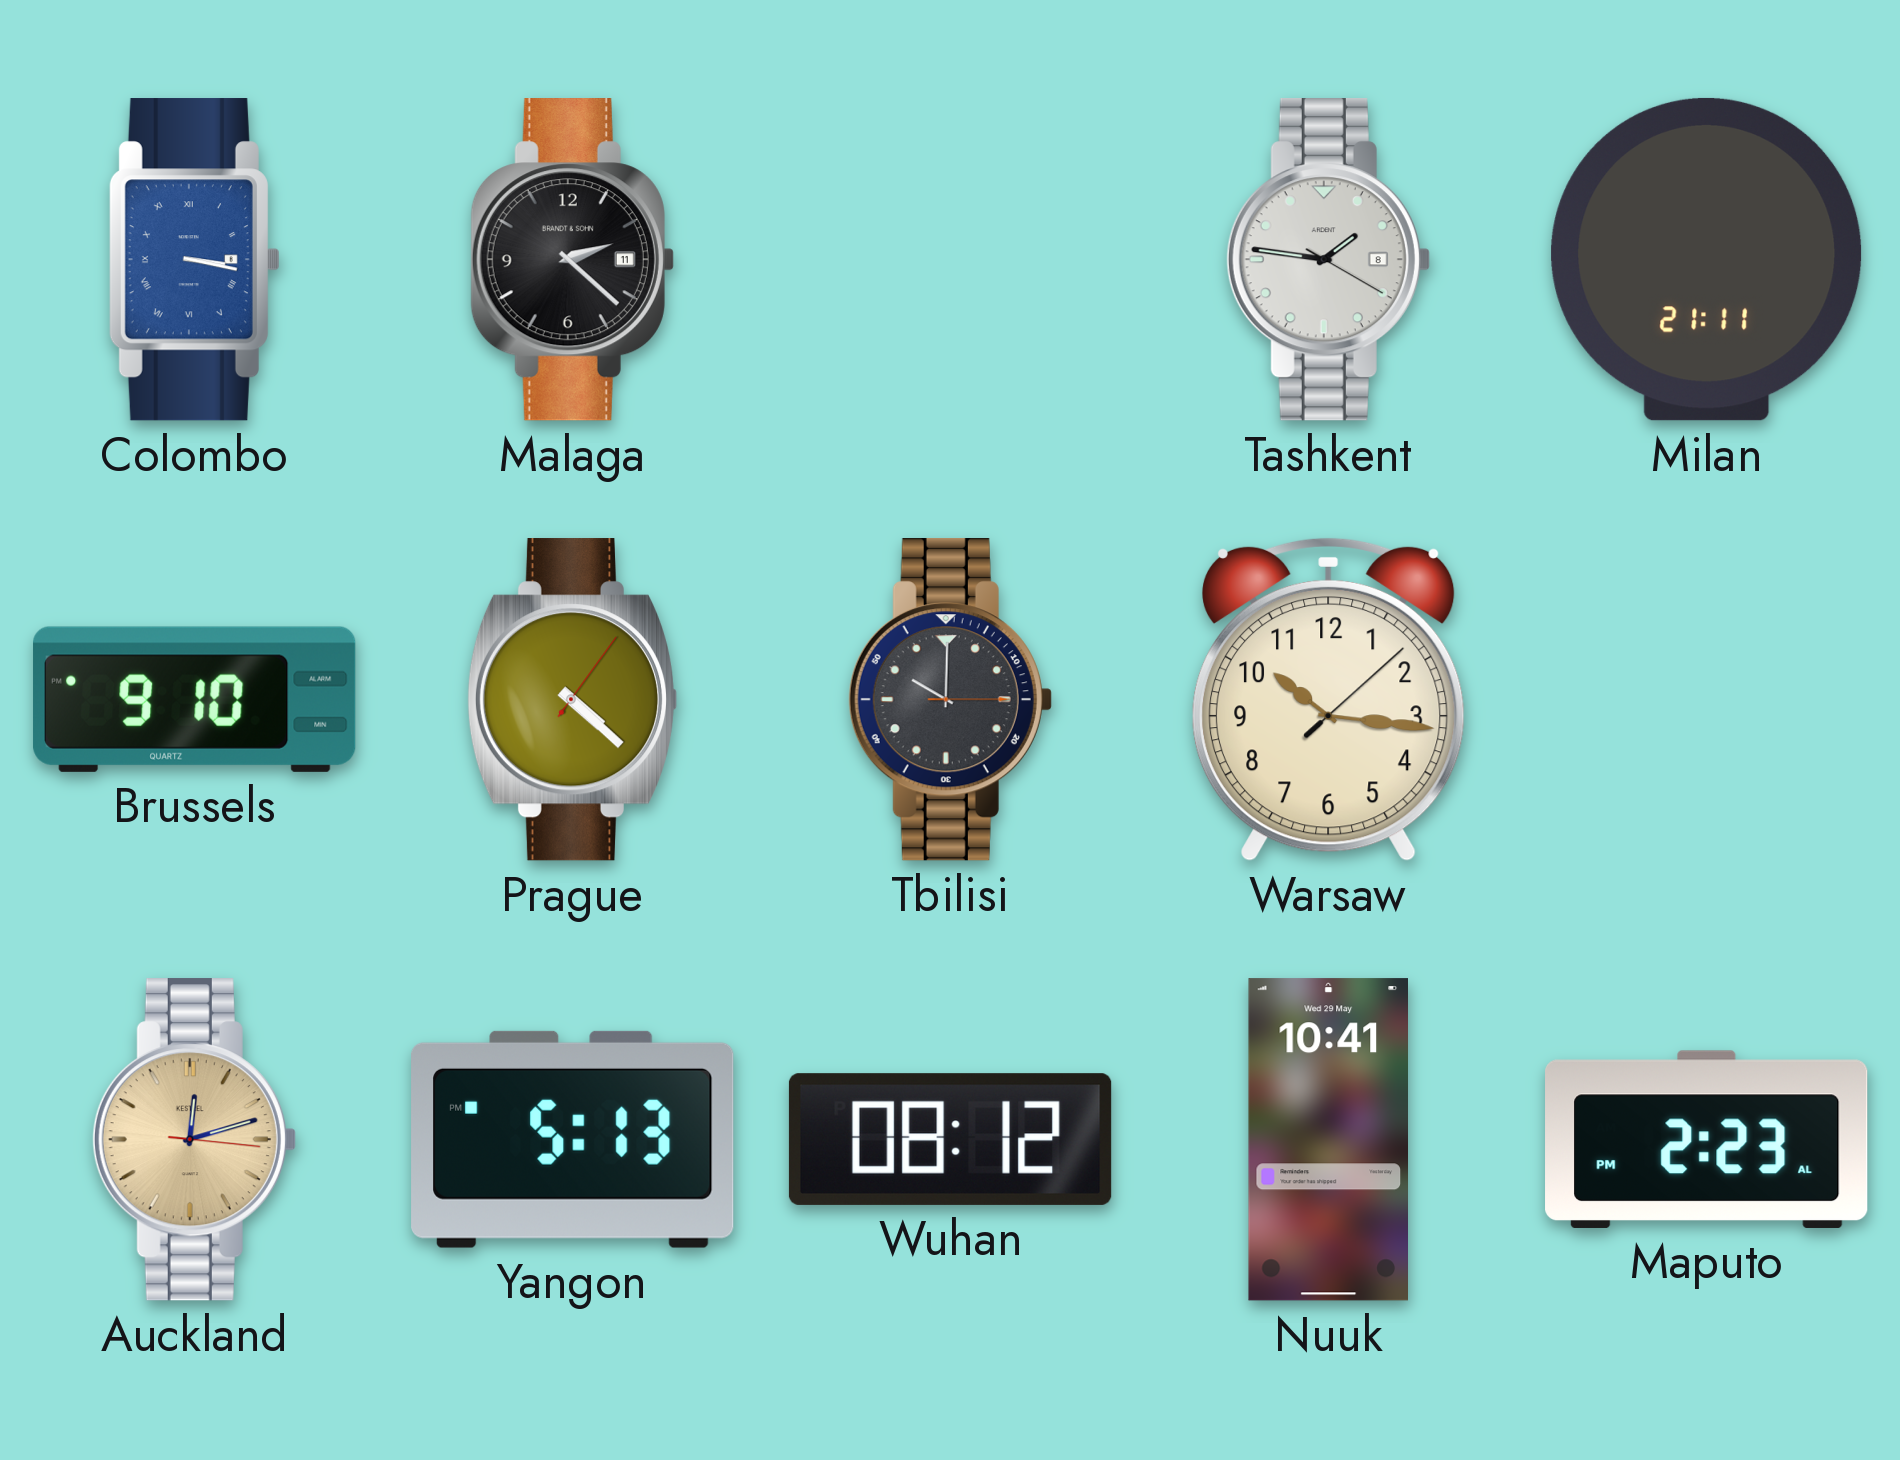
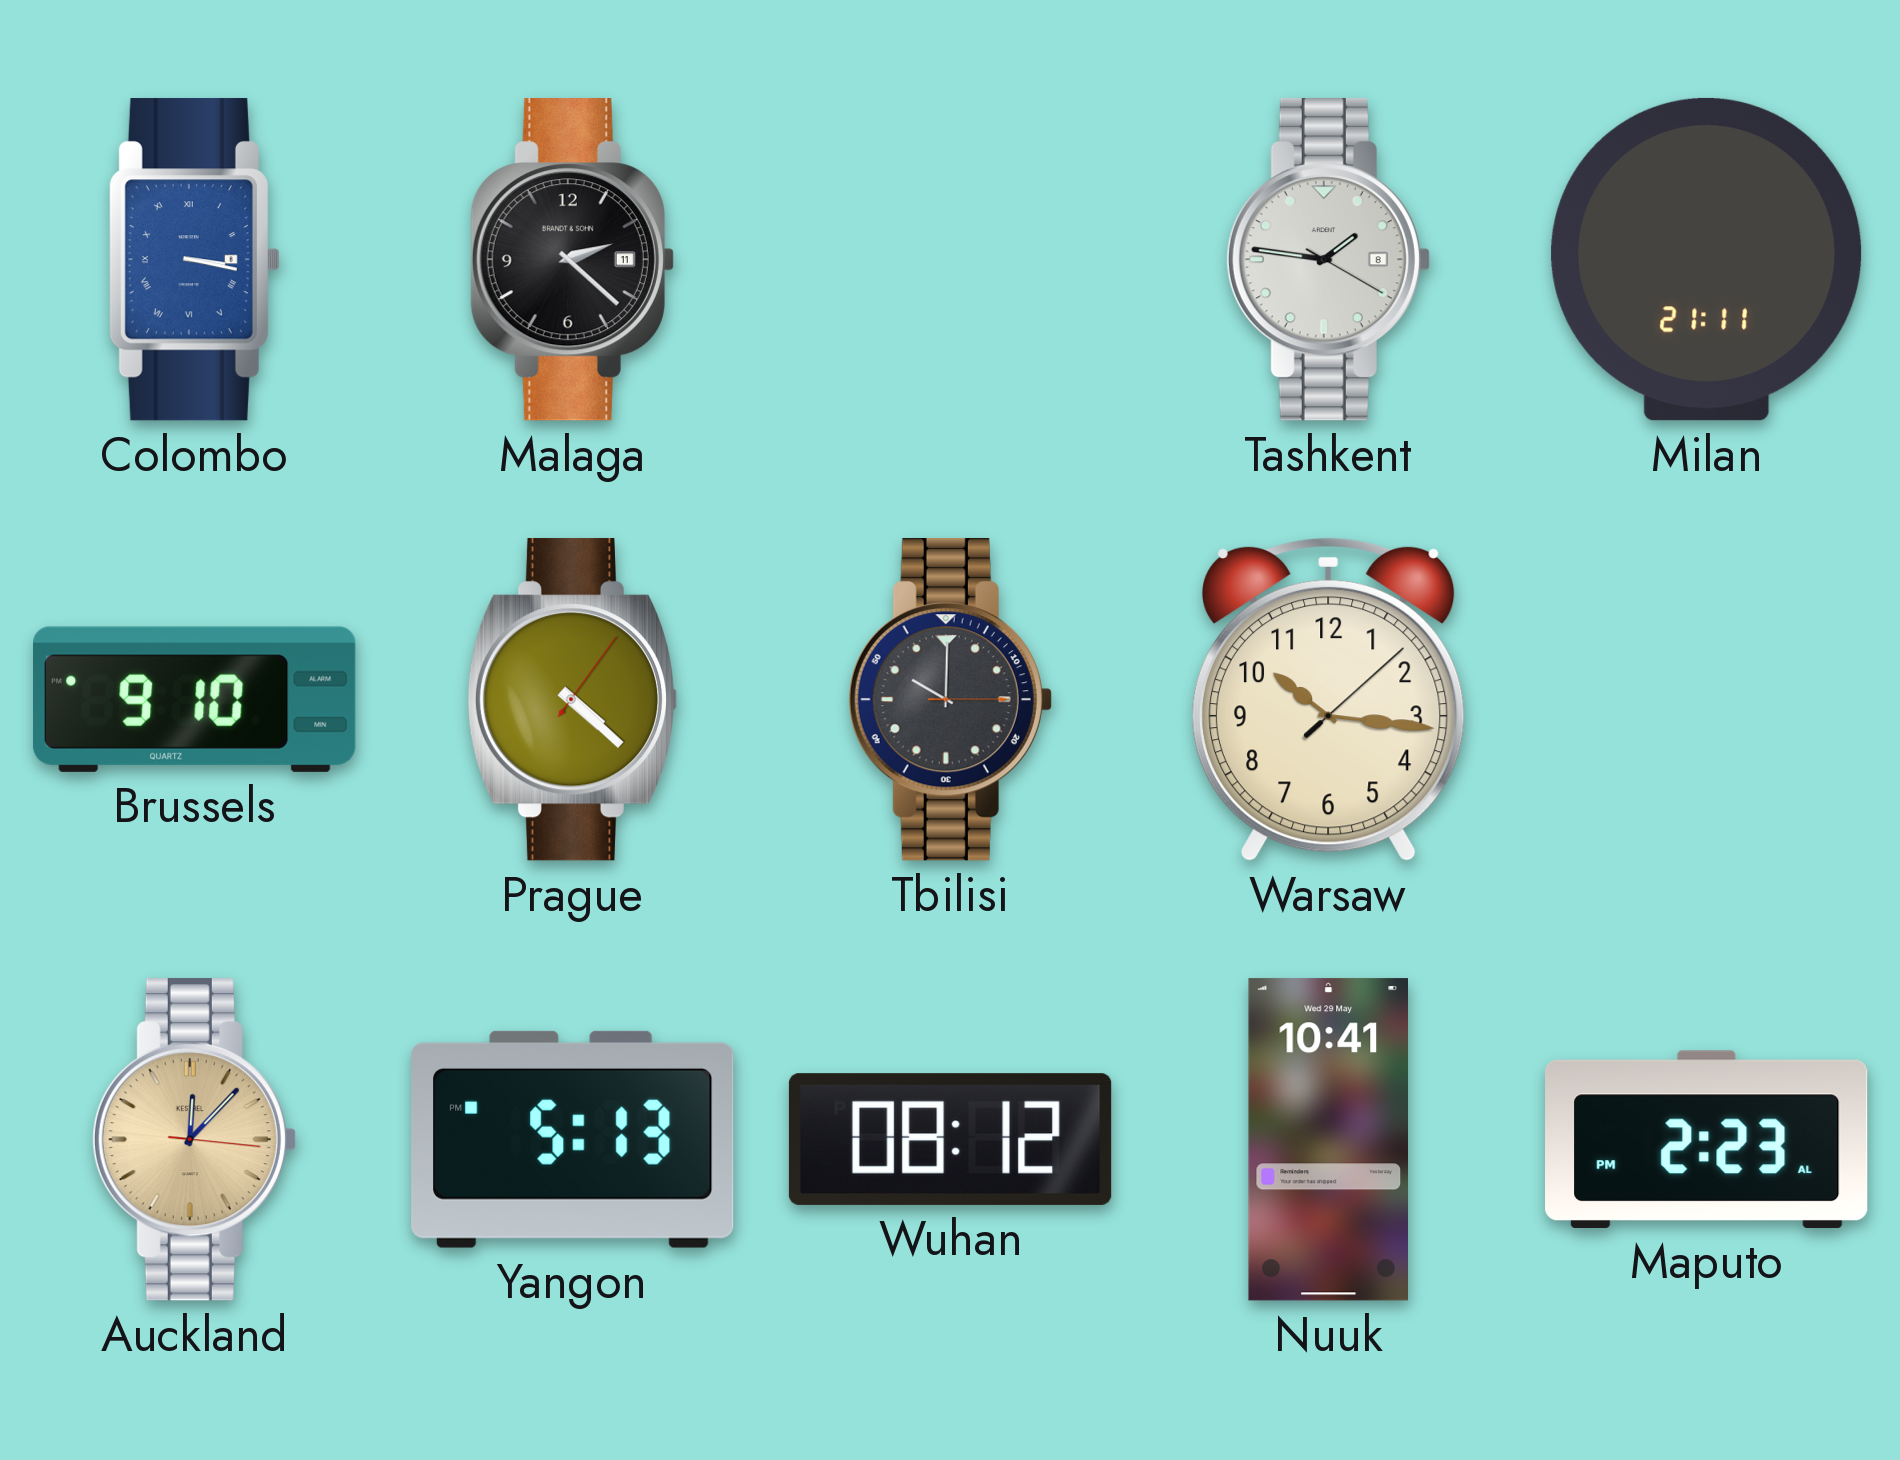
Auckland: 12:12 -> 12:07 (194, 1140)
